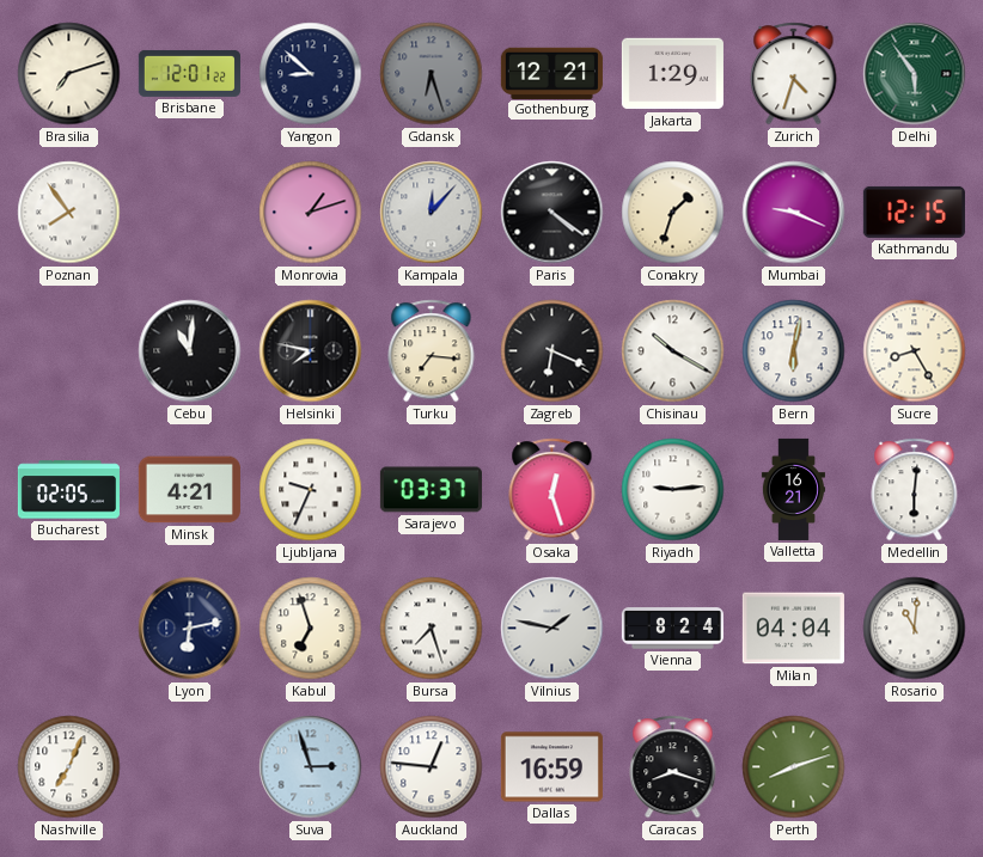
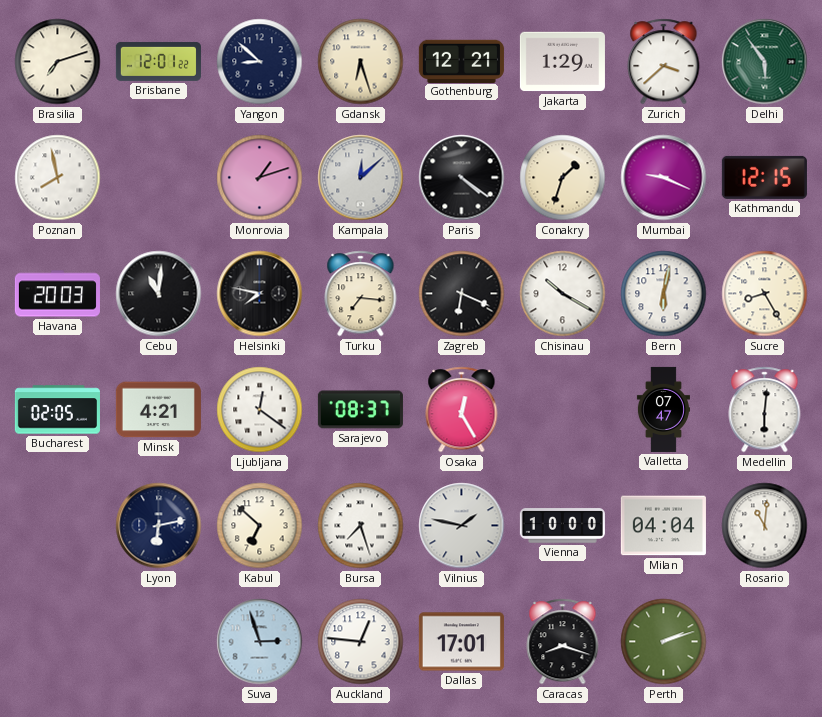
Gdansk dial: grey -> cream (361, 62)
Zurich: 4:33 -> 3:38 (664, 62)
Poznan: 7:54 -> 7:58 (58, 178)
Kampala: 12:07 -> 12:08 (361, 178)
Havana: none -> 20:03 (57, 294)
Ljubljana: 9:34 -> 12:21 (260, 410)
Sarajevo: 03:37 -> 08:37 (360, 410)
Osaka: 12:27 -> 12:25 (462, 410)
Riyadh: 9:14 -> none (673, 490)
Valletta: 16:21 -> 07:47 (663, 409)
Kabul: 6:57 -> 6:52 (260, 526)
Vienna: 8:24 -> 10:00 (562, 526)
Nashville: 7:04 -> none (69, 767)
Dallas: 16:59 -> 17:01 (461, 642)
Perth: 8:12 -> 2:12 (664, 642)
